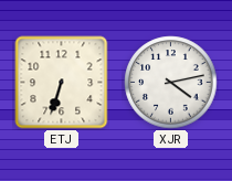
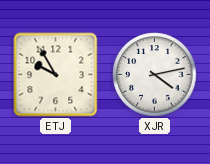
ETJ: 6:33 -> 9:55 (56, 75)
